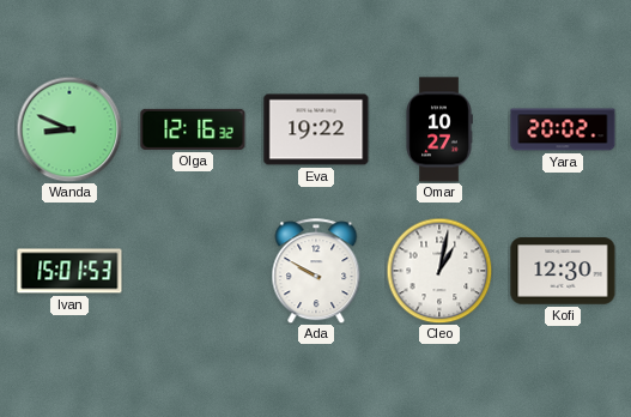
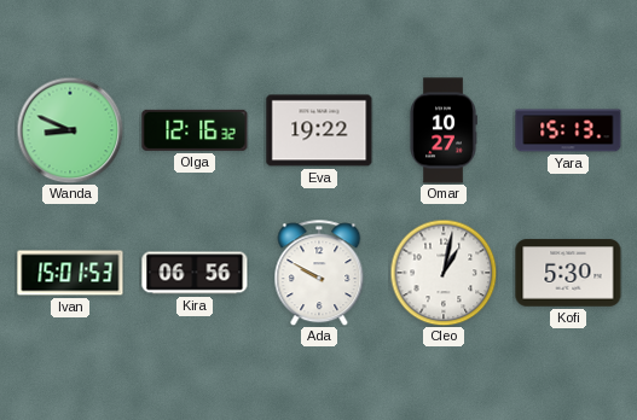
Yara: 20:02 -> 15:13 (568, 130)
Kira: none -> 06:56 (195, 273)
Kofi: 12:30 -> 5:30 (568, 273)
